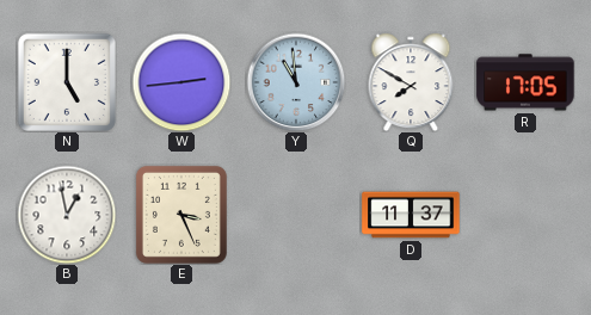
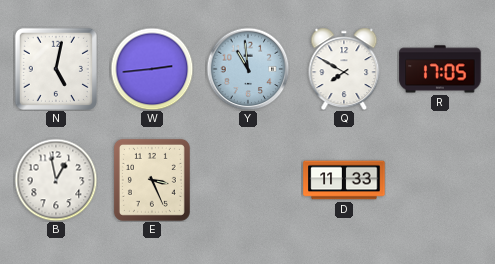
N: 5:00 -> 5:02 (56, 69)
D: 11:37 -> 11:33 (344, 180)
